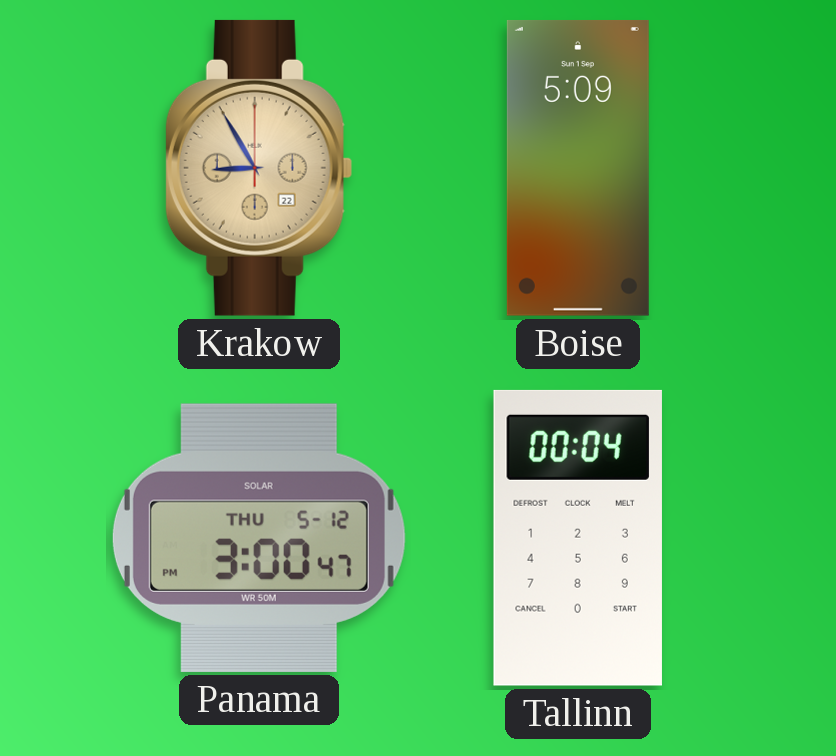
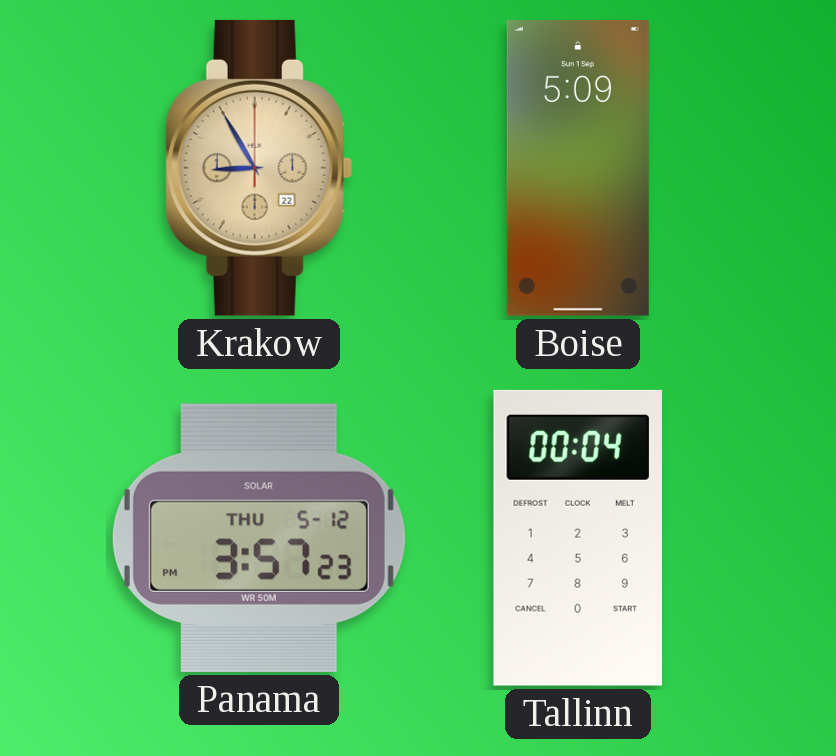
Panama: 3:00 -> 3:57 (259, 538)
